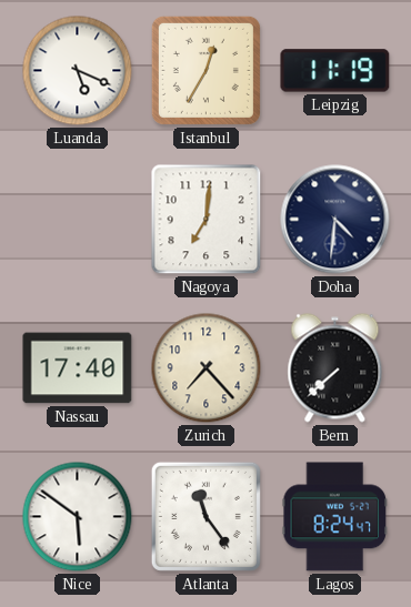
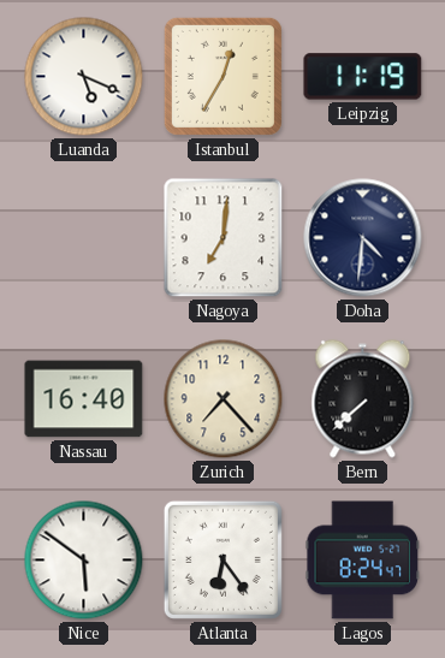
Nassau: 17:40 -> 16:40 (84, 399)
Atlanta: 11:24 -> 6:24 (222, 559)
